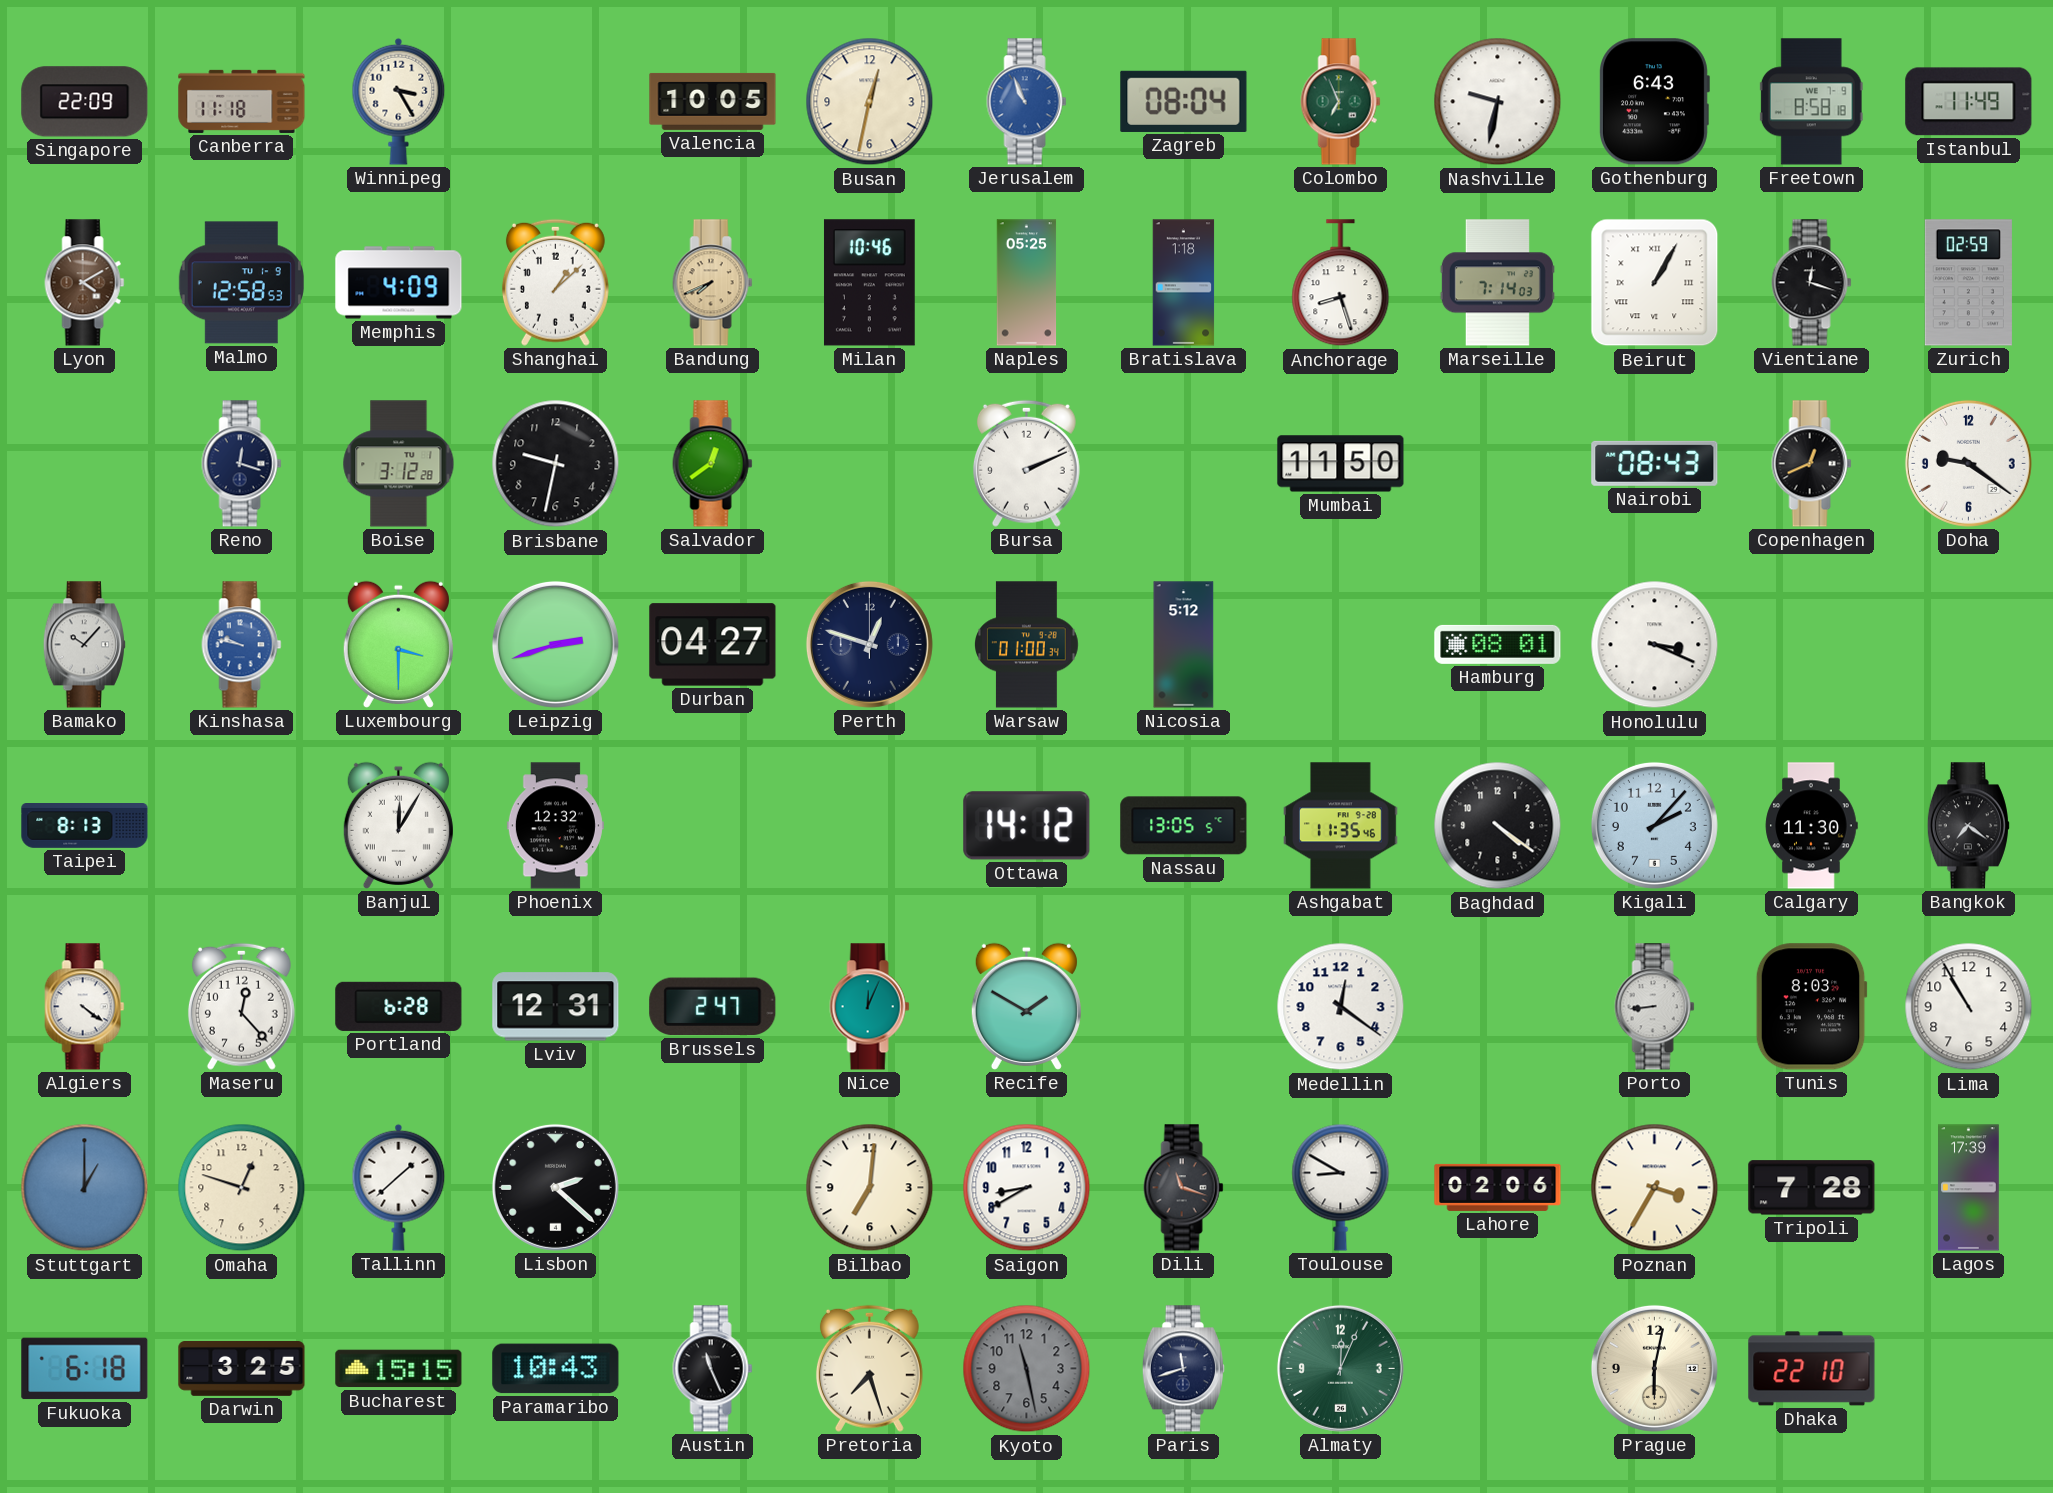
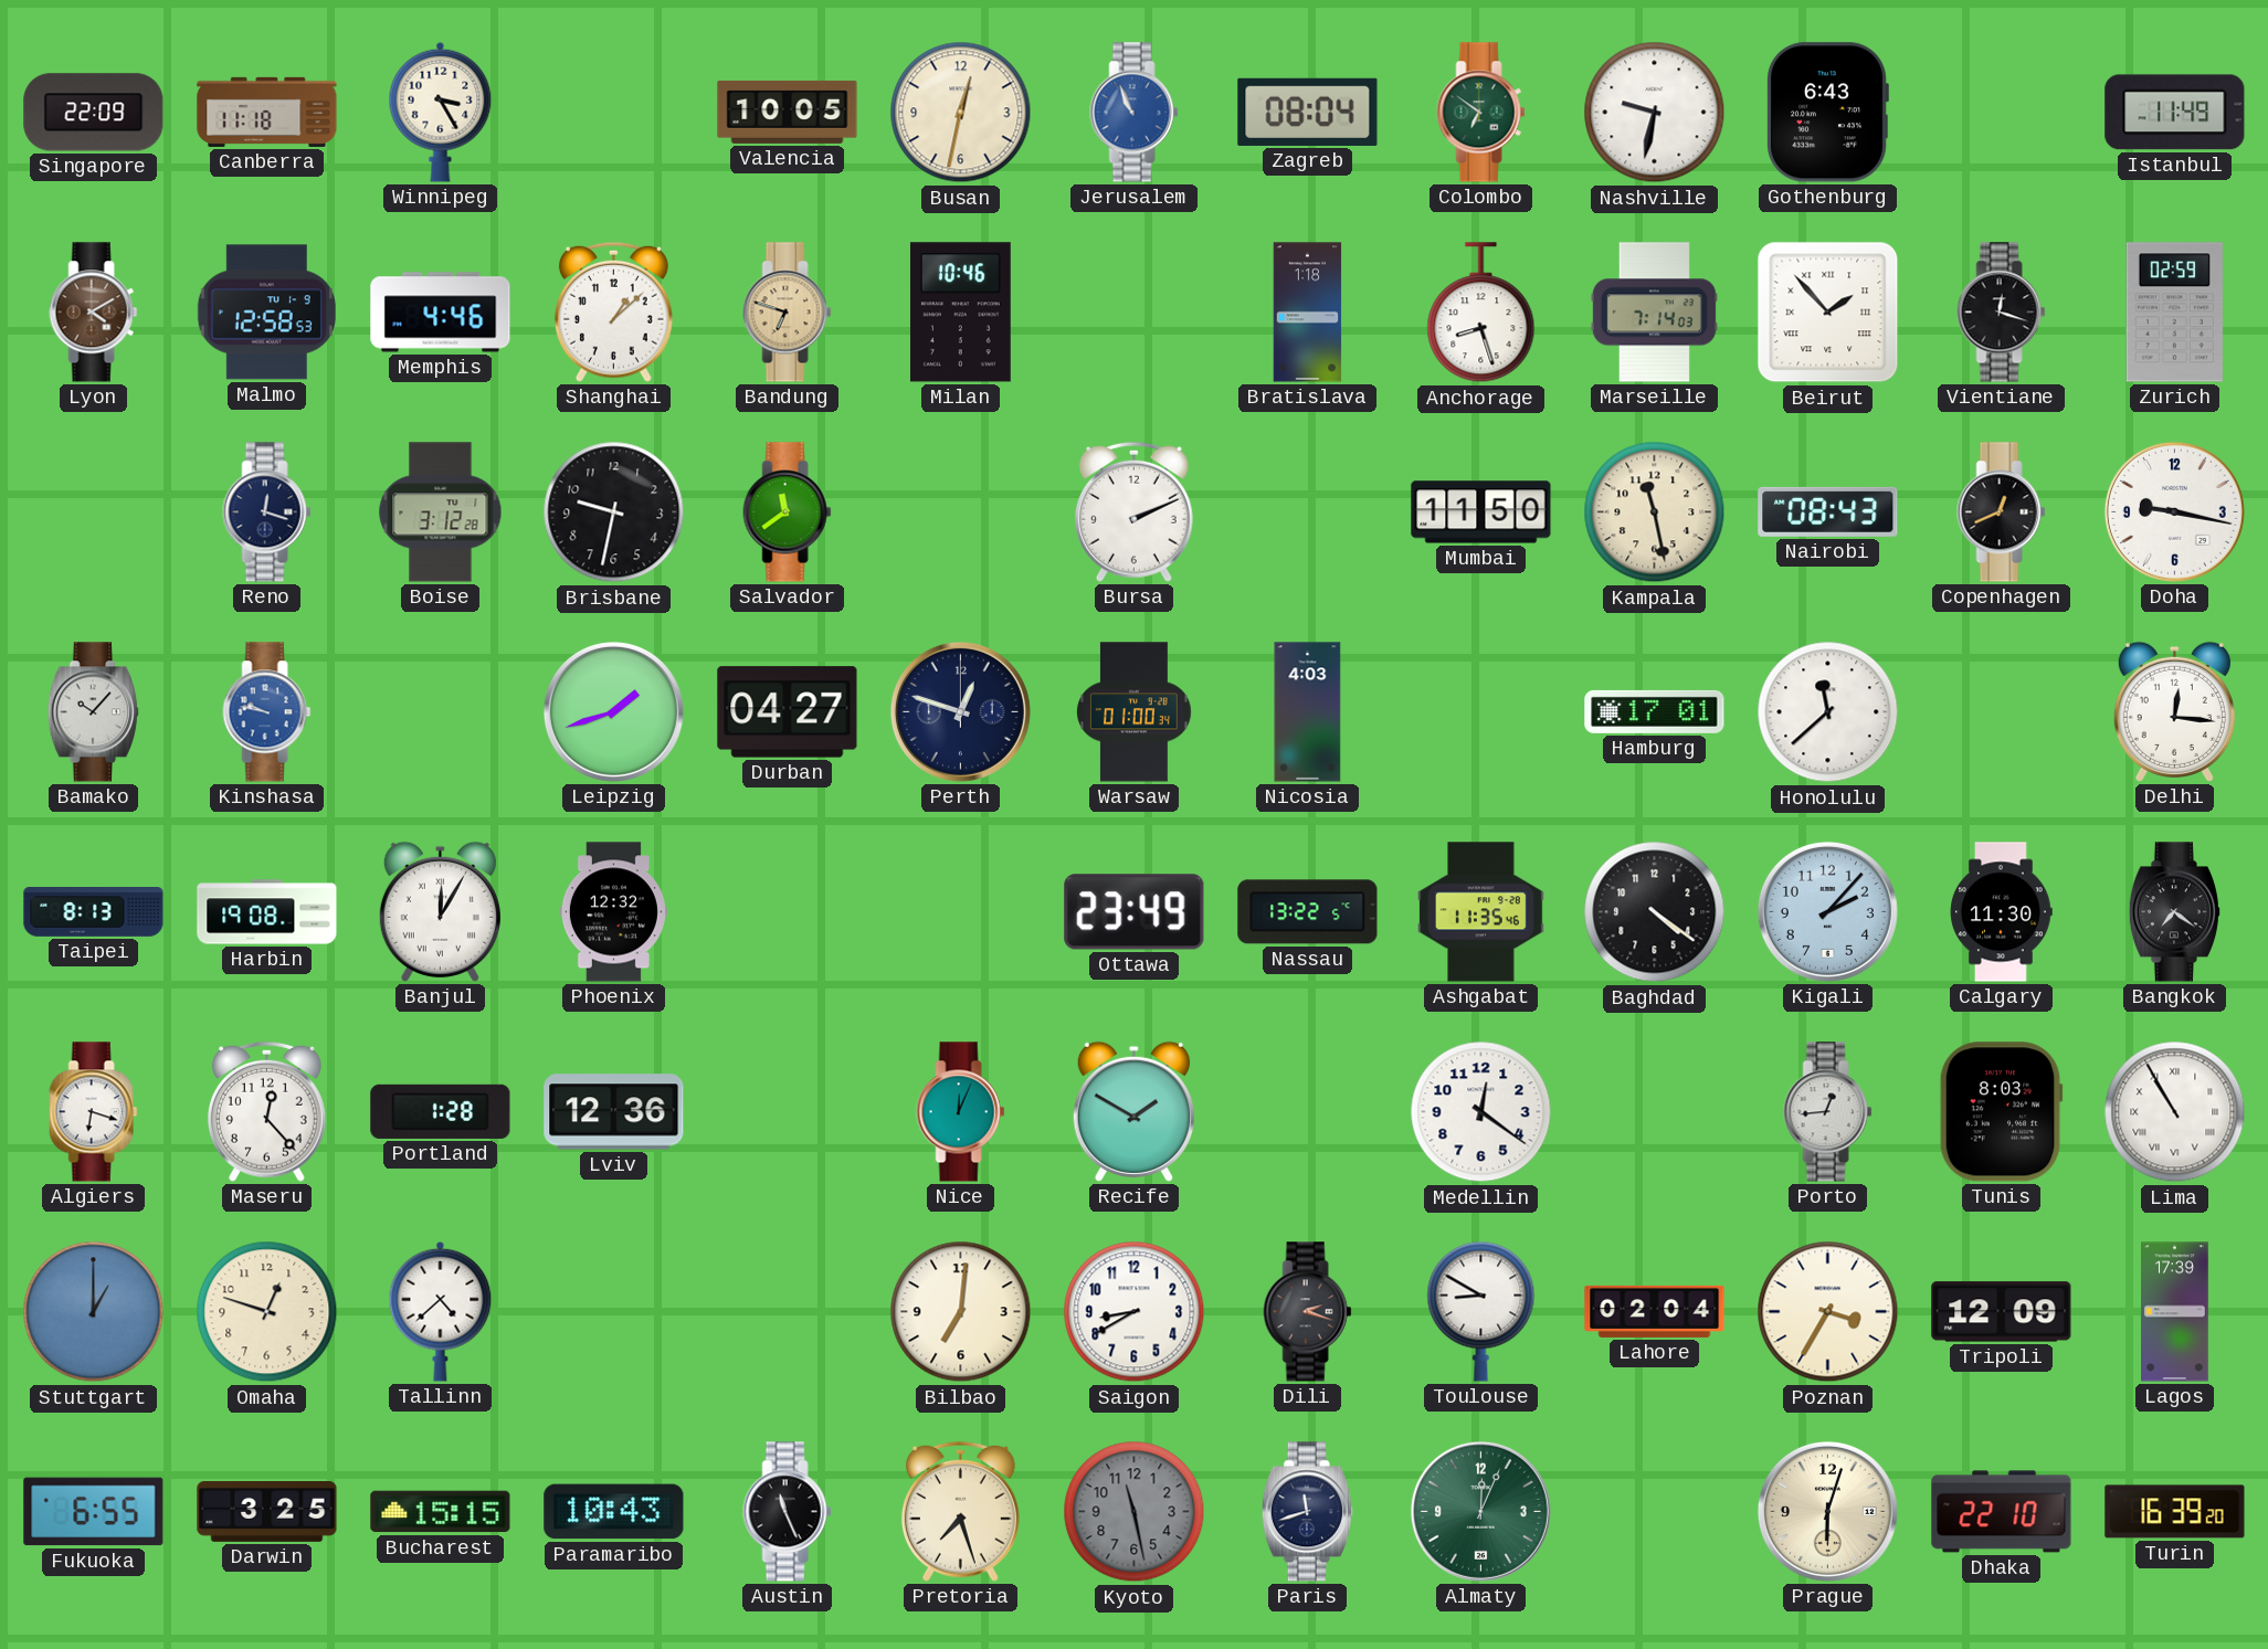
Colombo: 6:56 -> 6:51 (1481, 113)
Freetown: 8:58 -> none (1811, 102)
Memphis: 4:09 -> 4:46 (441, 313)
Bandung: 7:41 -> 6:48 (788, 313)
Naples: 05:25 -> none (1027, 283)
Beirut: 1:05 -> 1:53 (1828, 313)
Salvador: 12:39 -> 11:39 (788, 512)
Kampala: none -> 11:28 (1655, 512)
Doha: 9:21 -> 9:17 (2174, 511)
Luxembourg: 3:30 -> none (398, 644)
Leipzig: 2:42 -> 1:42 (613, 711)
Nicosia: 5:12 -> 4:03 (1308, 712)
Hamburg: 08:01 -> 17:01 (1655, 711)
Honolulu: 3:19 -> 11:38 (1828, 712)
Delhi: none -> 12:16 (2174, 711)
Harbin: none -> 19:08 (267, 912)
Ottawa: 14:12 -> 23:49 (1135, 912)
Nassau: 13:05 -> 13:22 (1308, 912)
Algiers: 4:21 -> 6:18 (94, 1112)
Portland: 6:28 -> 1:28 (441, 1111)
Lviv: 12:31 -> 12:36 (614, 1112)
Brussels: 2:47 -> none (713, 1007)
Porto: 8:44 -> 12:44 (1828, 1112)
Lima numerals: Arabic -> Roman (2175, 1112)
Tallinn: 1:38 -> 4:38 (441, 1311)
Lisbon: 2:22 -> none (555, 1187)
Dili: 11:18 -> 2:18 (1308, 1312)
Lahore: 02:06 -> 02:04 (1655, 1311)
Tripoli: 7:28 -> 12:09 (2002, 1312)
Fukuoka: 6:18 -> 6:55 (94, 1512)
Prague: 6:02 -> 6:03 (1827, 1511)
Turin: none -> 16:39 (2175, 1512)
